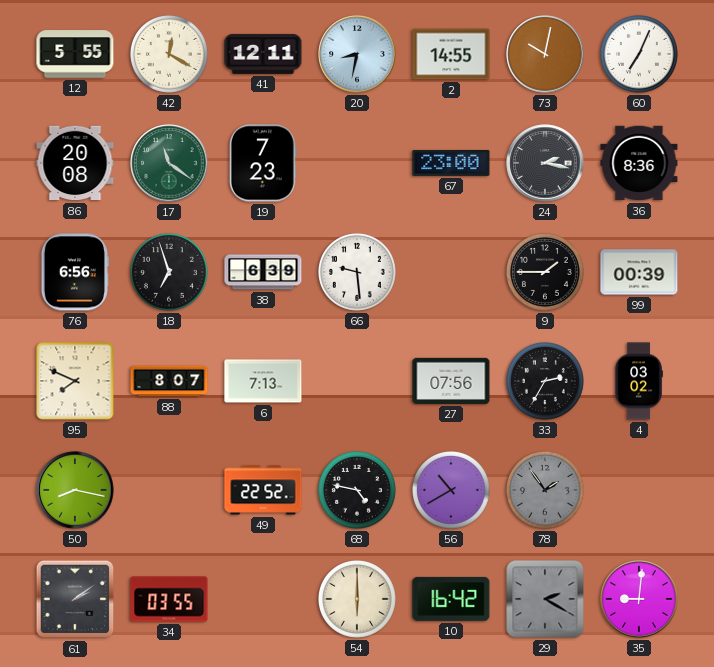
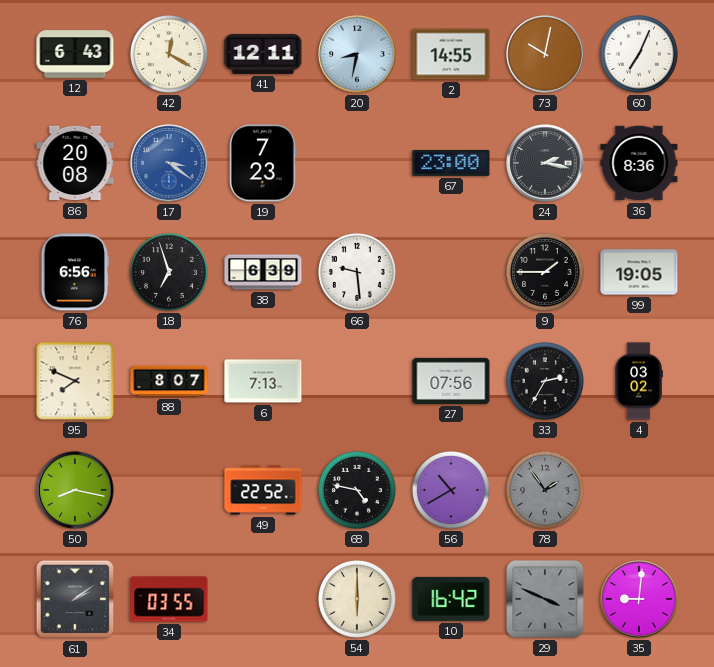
12: 5:55 -> 6:43 (75, 54)
17: 11:21 -> 3:21 (169, 163)
17 dial: green -> blue (169, 163)
99: 00:39 -> 19:05 (639, 272)
29: 2:20 -> 3:49 (545, 599)
